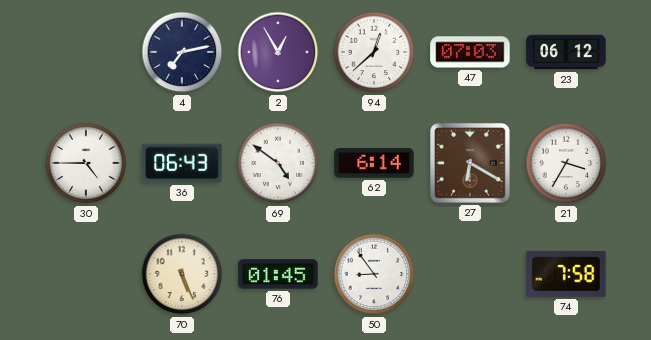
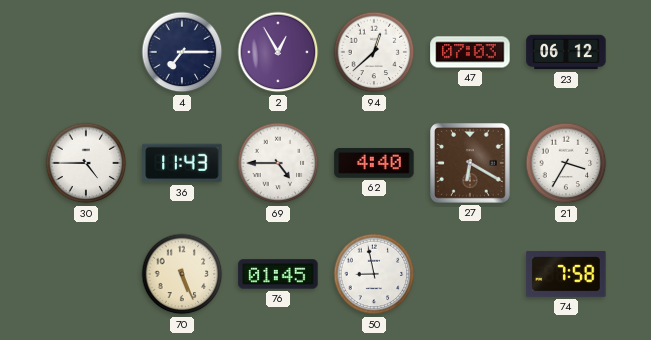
4: 7:13 -> 7:15 (182, 52)
36: 06:43 -> 11:43 (182, 163)
69: 4:51 -> 4:45 (278, 163)
62: 6:14 -> 4:40 (374, 163)
50: 8:54 -> 8:58 (374, 274)
